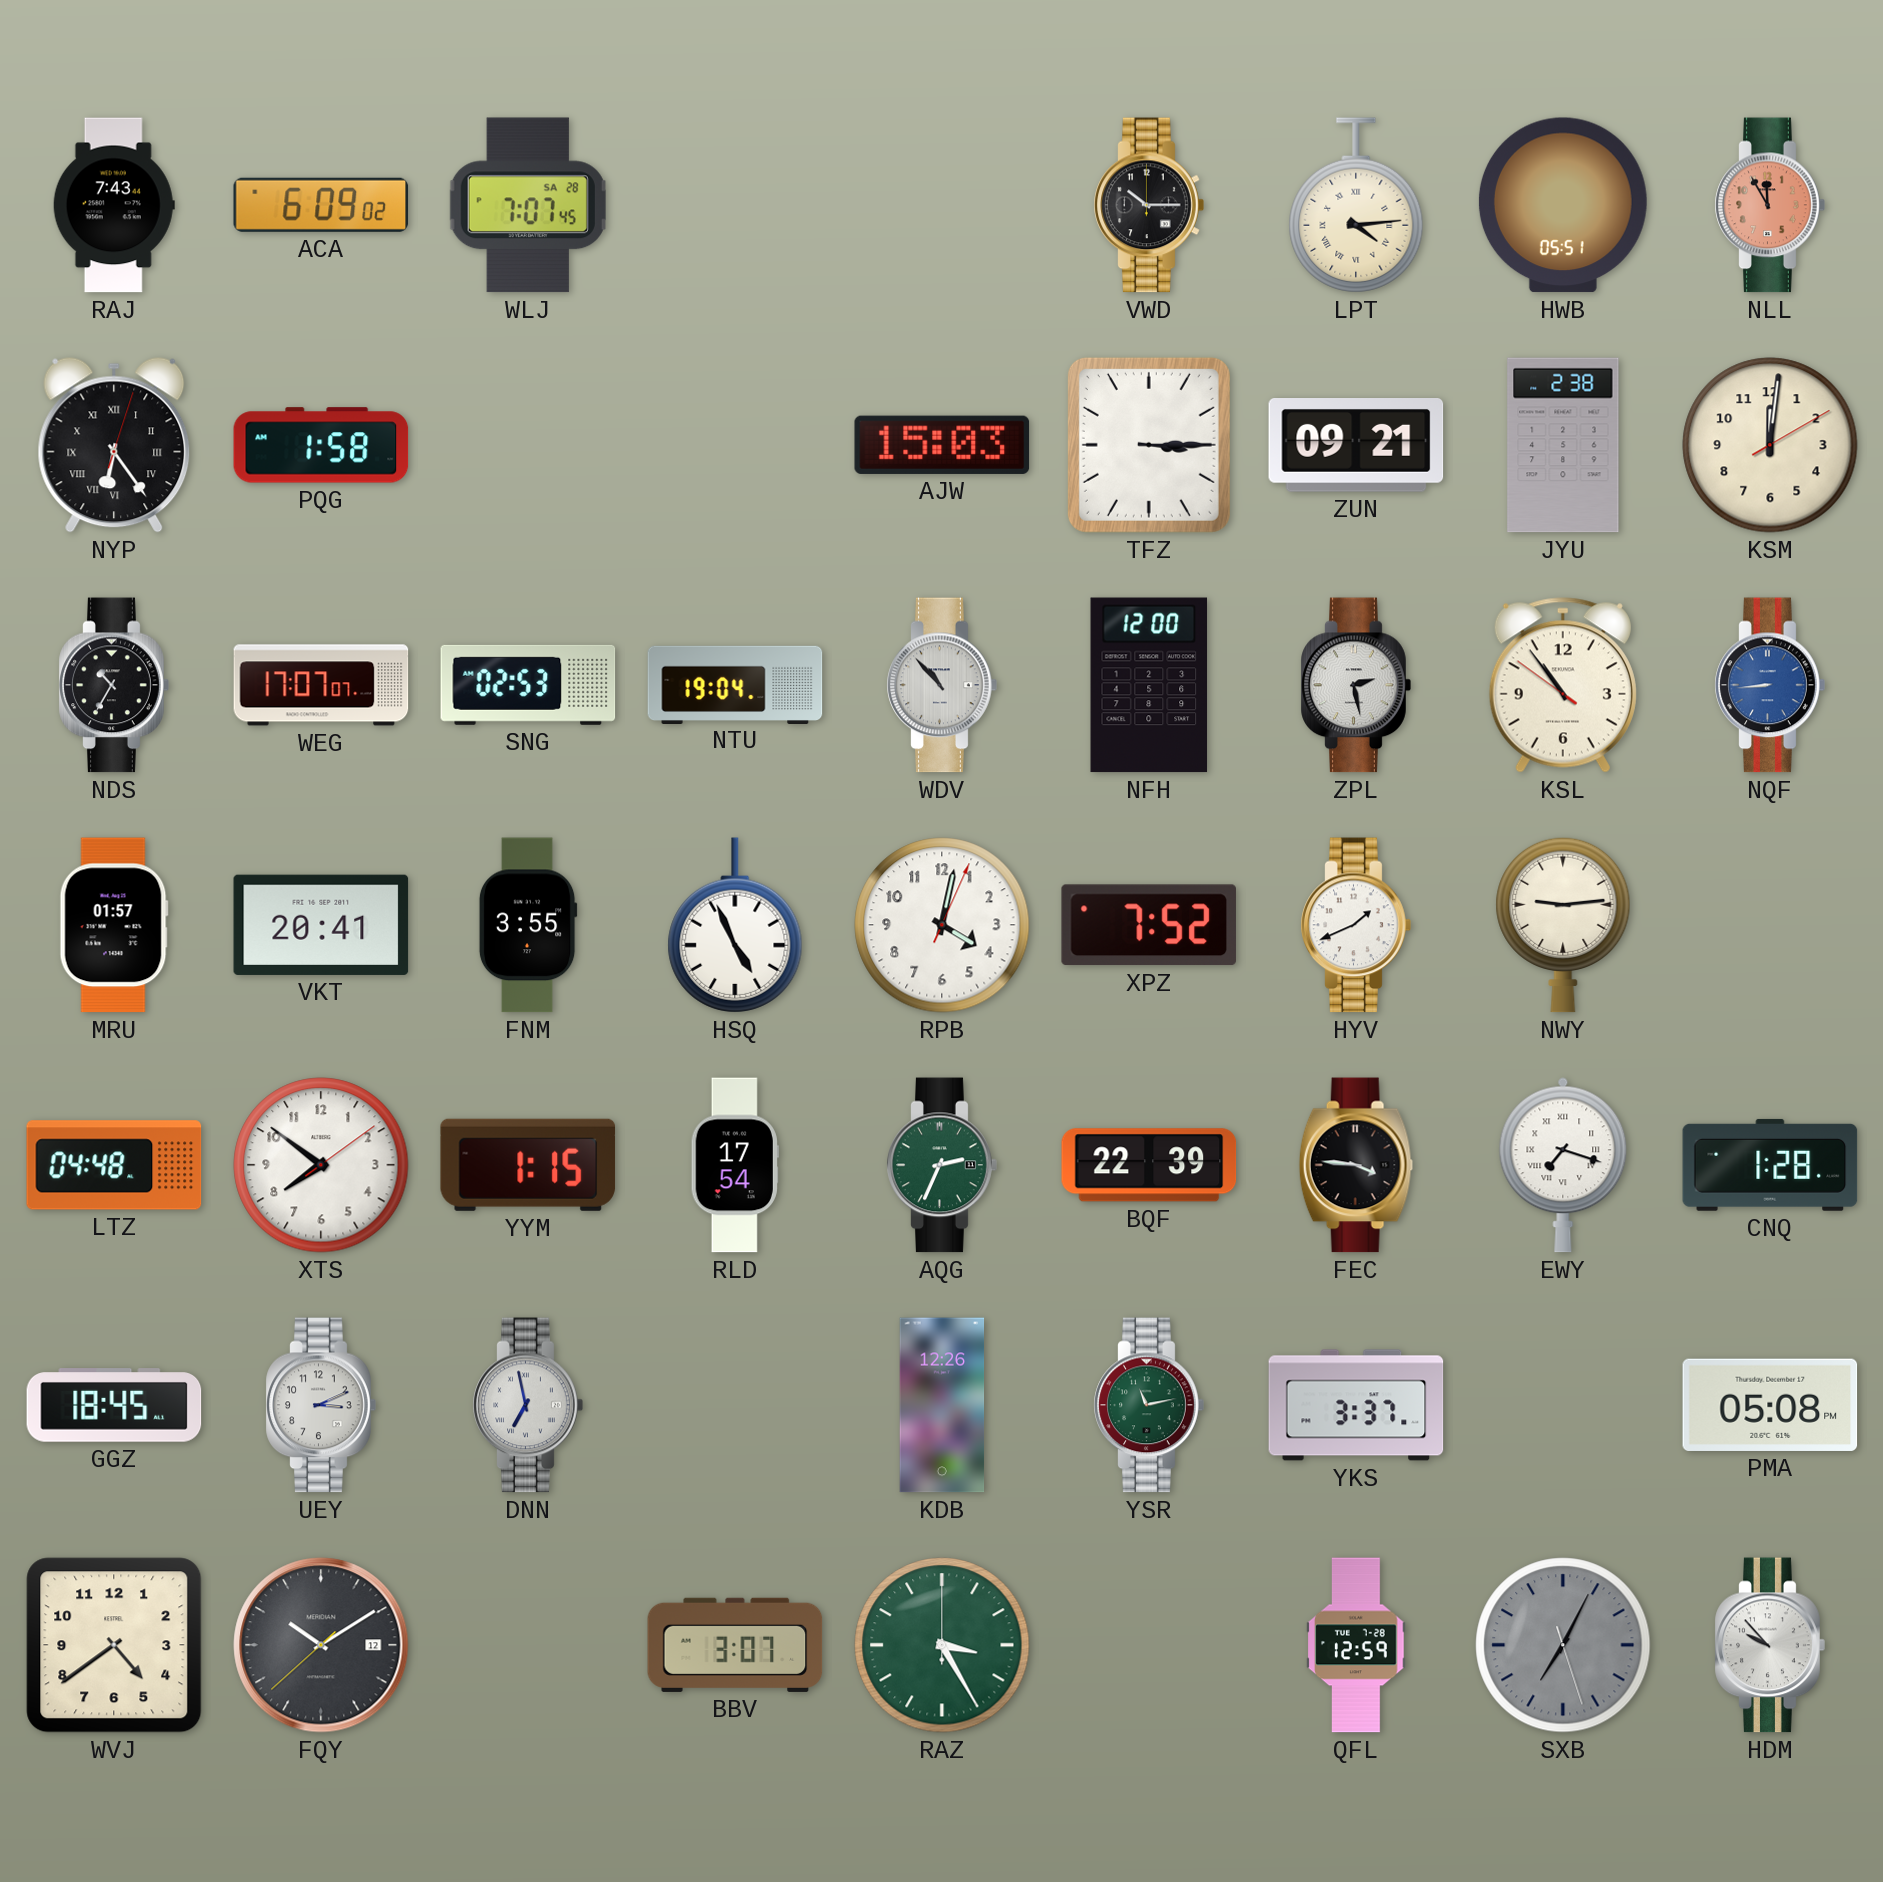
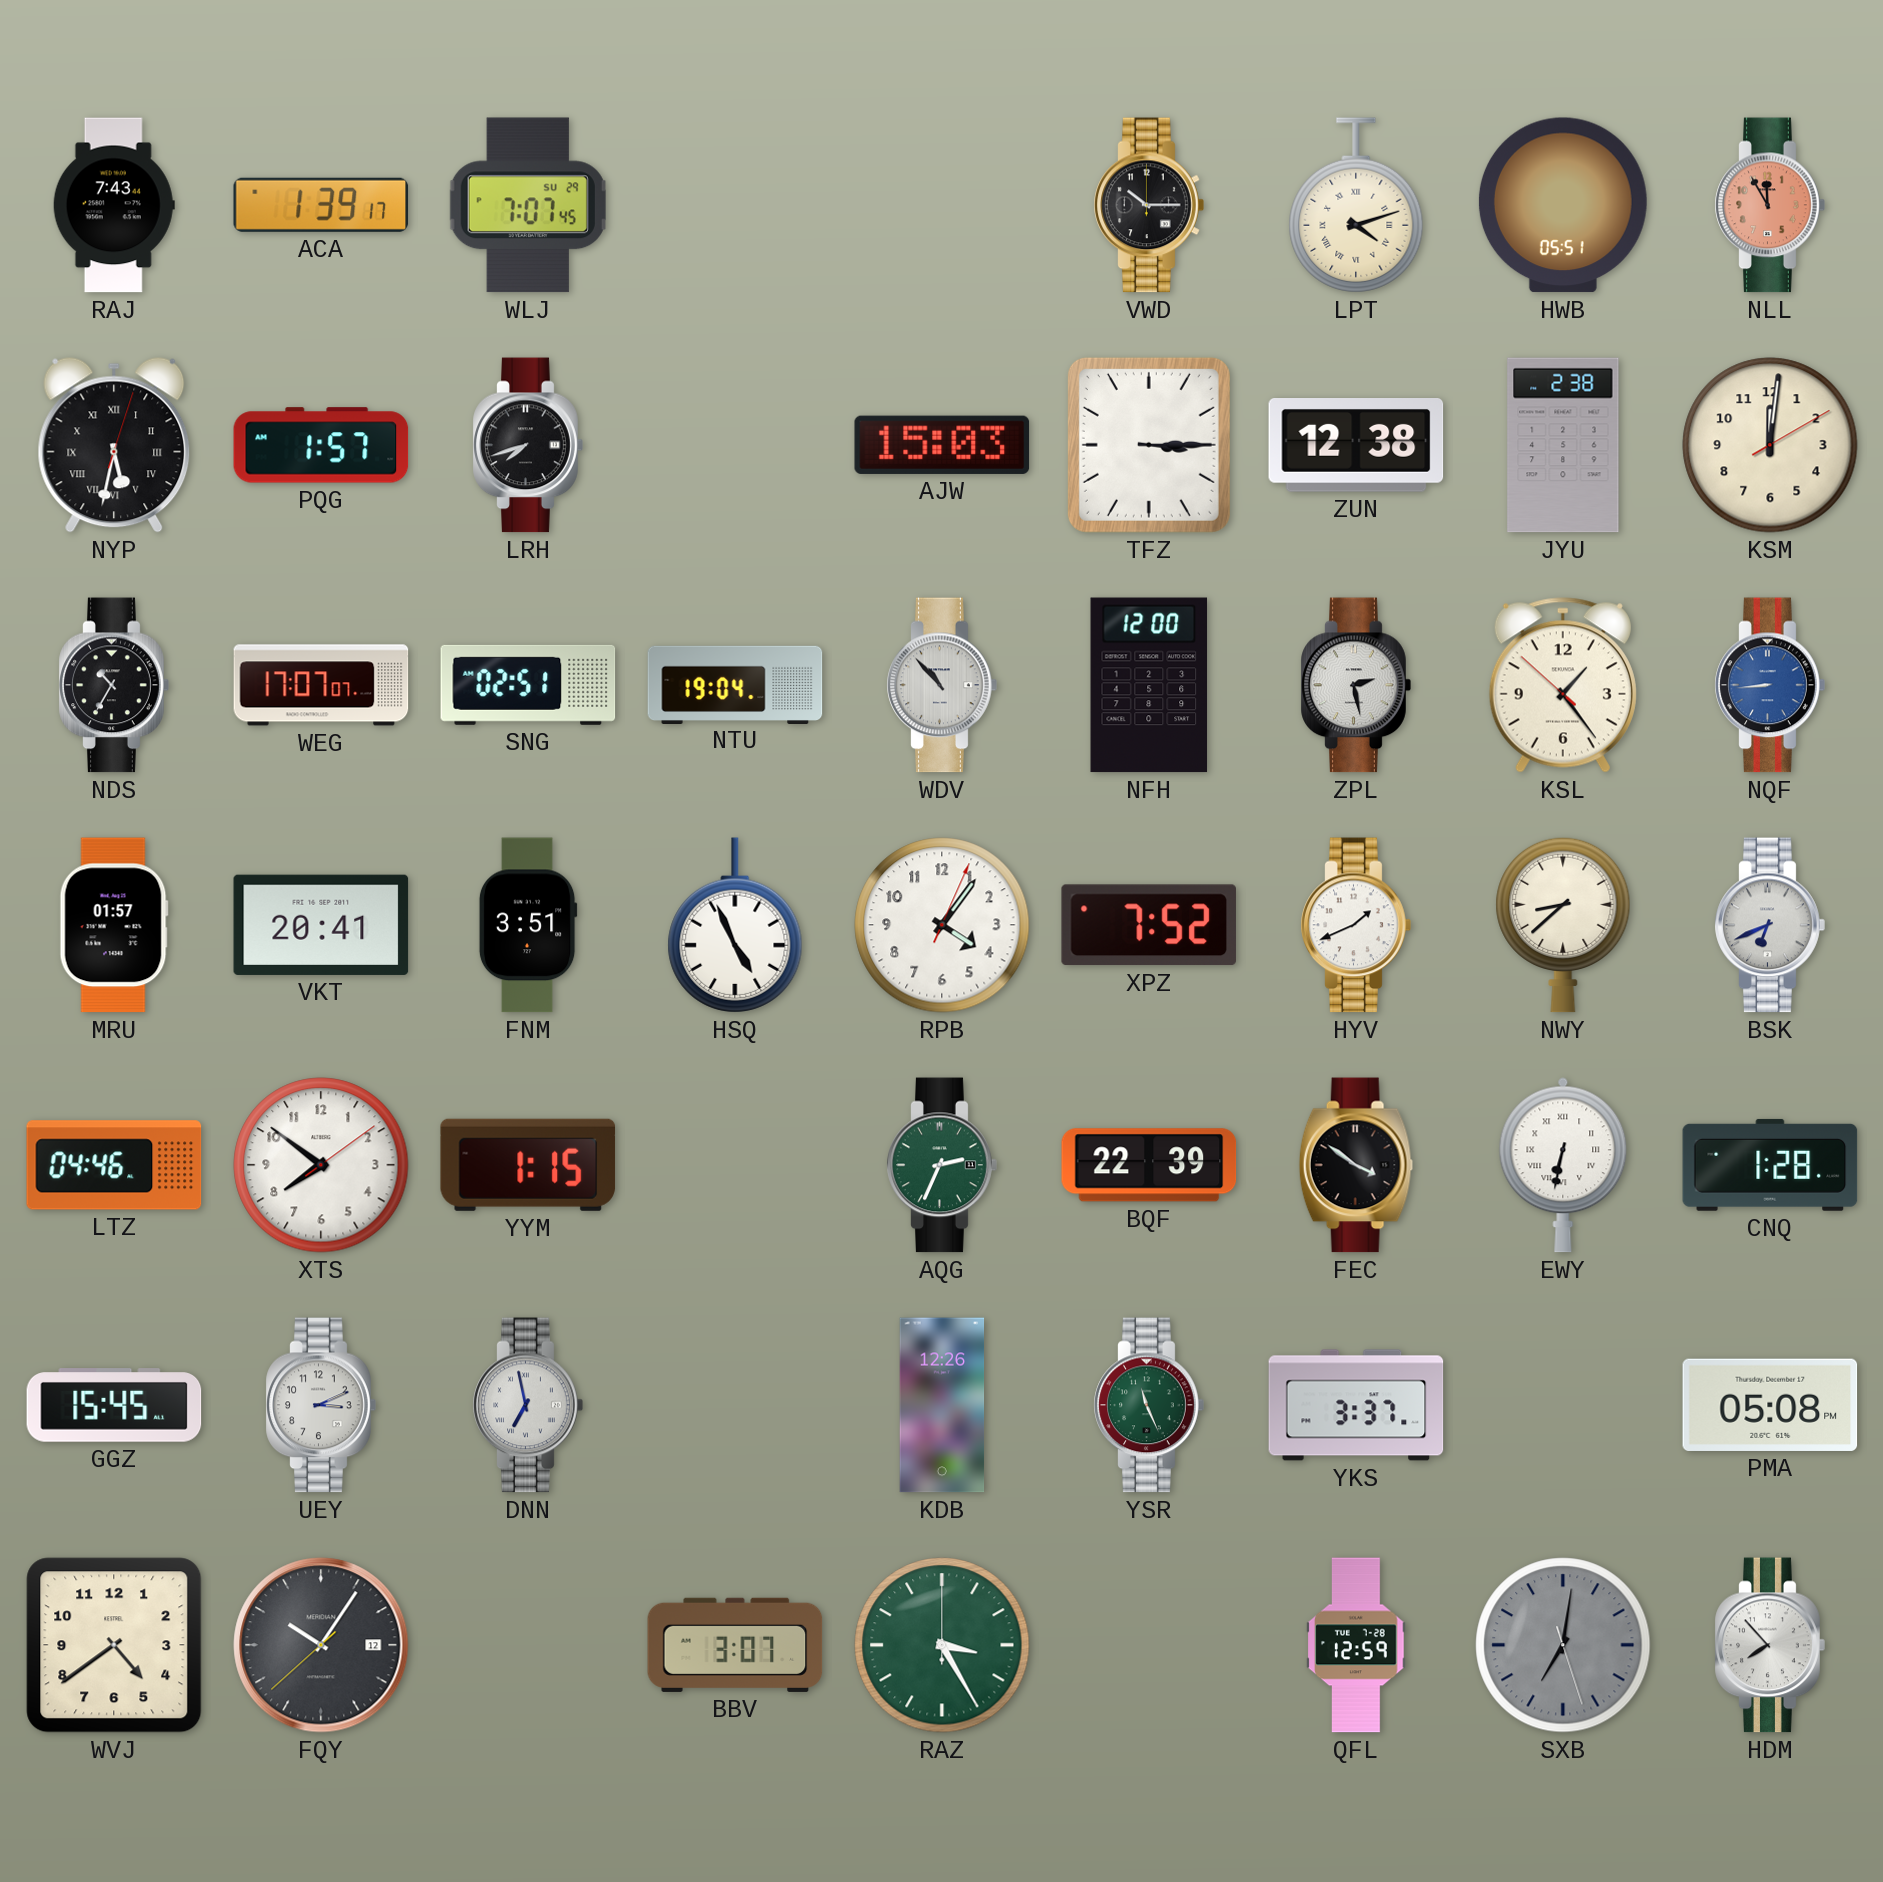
ACA: 6:09 -> 1:39 (321, 205)
WLJ date: SA 28 -> SU 29 (528, 205)
LPT: 4:14 -> 4:12 (1356, 205)
NYP: 6:24 -> 5:32 (114, 445)
PQG: 1:58 -> 1:57 (321, 445)
LRH: none -> 7:42 (528, 445)
ZUN: 09:21 -> 12:38 (1356, 446)
SNG: 02:53 -> 02:51 (528, 685)
KSL: 10:53 -> 1:23 (1563, 685)
FNM: 3:55 -> 3:51 (528, 925)
RPB: 4:02 -> 4:06 (942, 925)
NWY: 9:14 -> 8:38 (1563, 925)
BSK: none -> 6:41 (1770, 925)
LTZ: 04:48 -> 04:46 (114, 1165)
RLD: 17:54 -> none (735, 1165)
FEC: 3:46 -> 3:51 (1356, 1165)
EWY: 7:18 -> 6:32 (1563, 1165)
GGZ: 18:45 -> 15:45 (114, 1405)
YSR: 11:13 -> 11:26 (1149, 1405)
FQY: 10:09 -> 10:05 (321, 1645)
SXB: 7:04 -> 7:01 (1563, 1645)
HDM: 9:53 -> 7:53 (1770, 1645)
